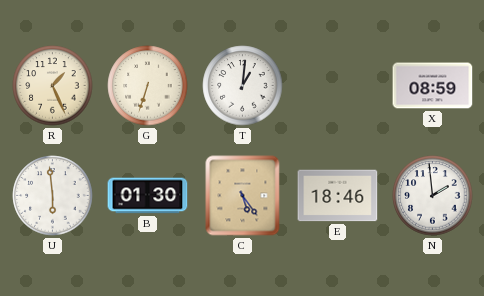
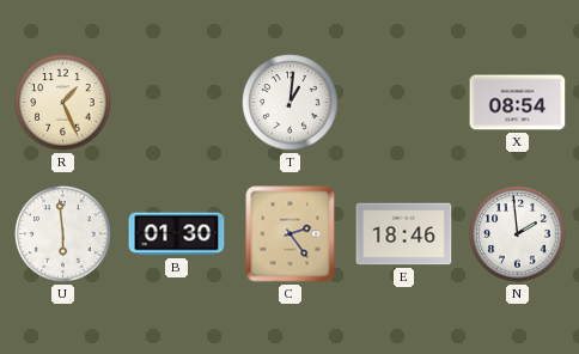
G: 6:33 -> none (148, 86)
X: 08:59 -> 08:54 (518, 103)
C: 5:24 -> 2:24 (291, 234)
